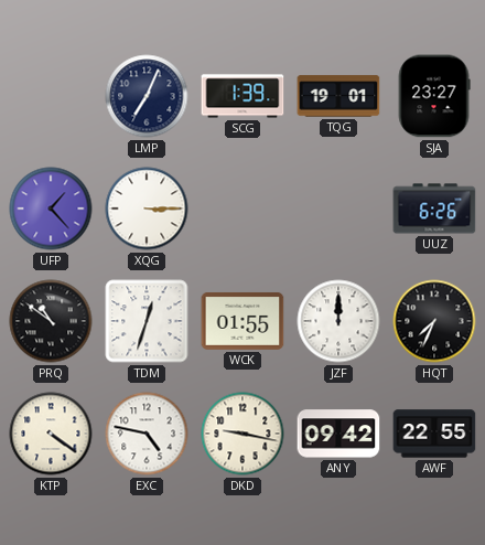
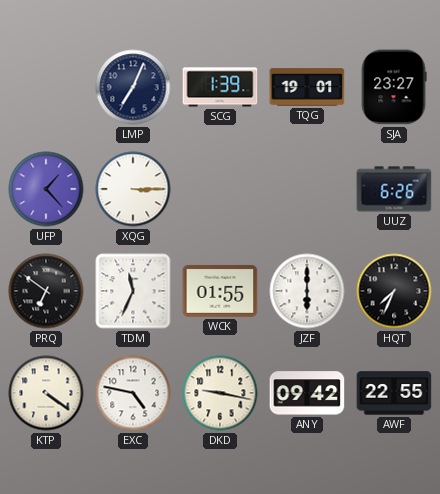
PRQ: 10:51 -> 6:51 (46, 291)
TDM: 12:33 -> 11:34 (133, 291)
JZF: 12:00 -> 6:00 (307, 291)
